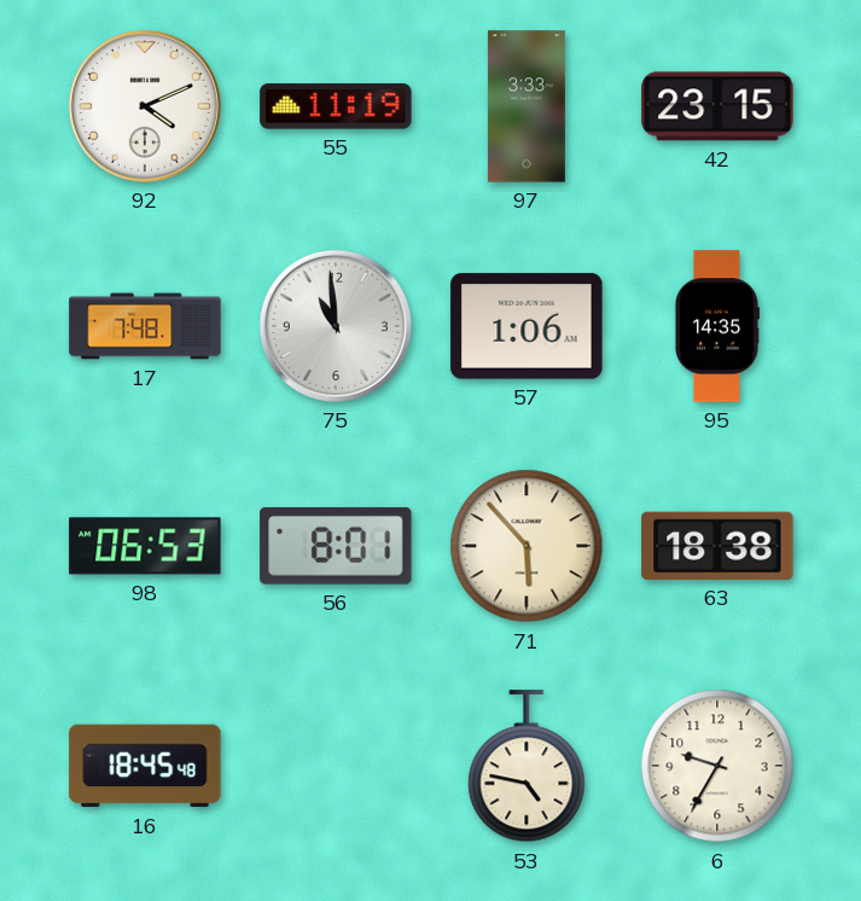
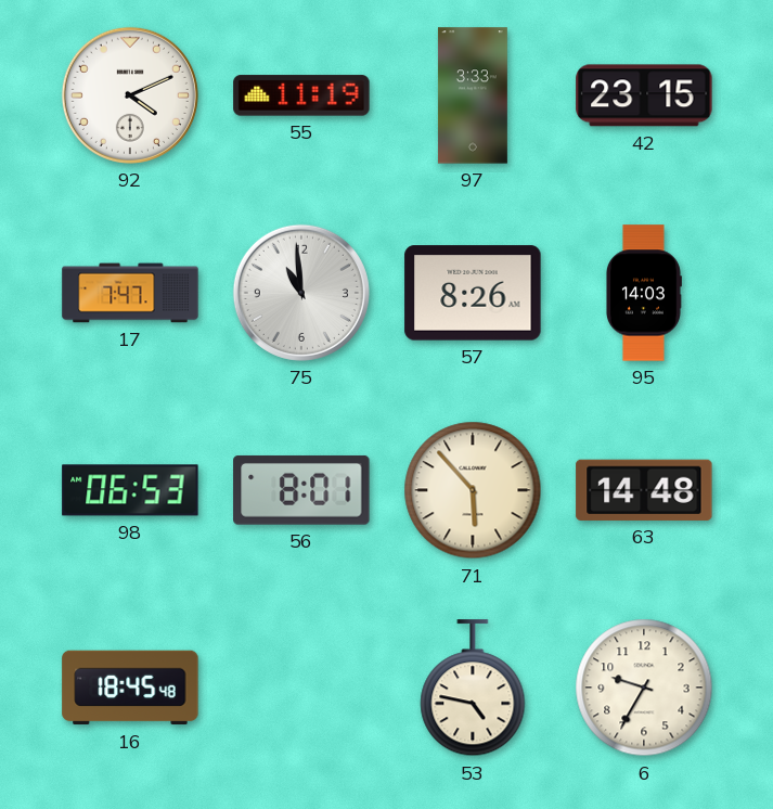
17: 7:48 -> 7:47 (130, 293)
57: 1:06 -> 8:26 (473, 293)
95: 14:35 -> 14:03 (643, 293)
63: 18:38 -> 14:48 (644, 490)
